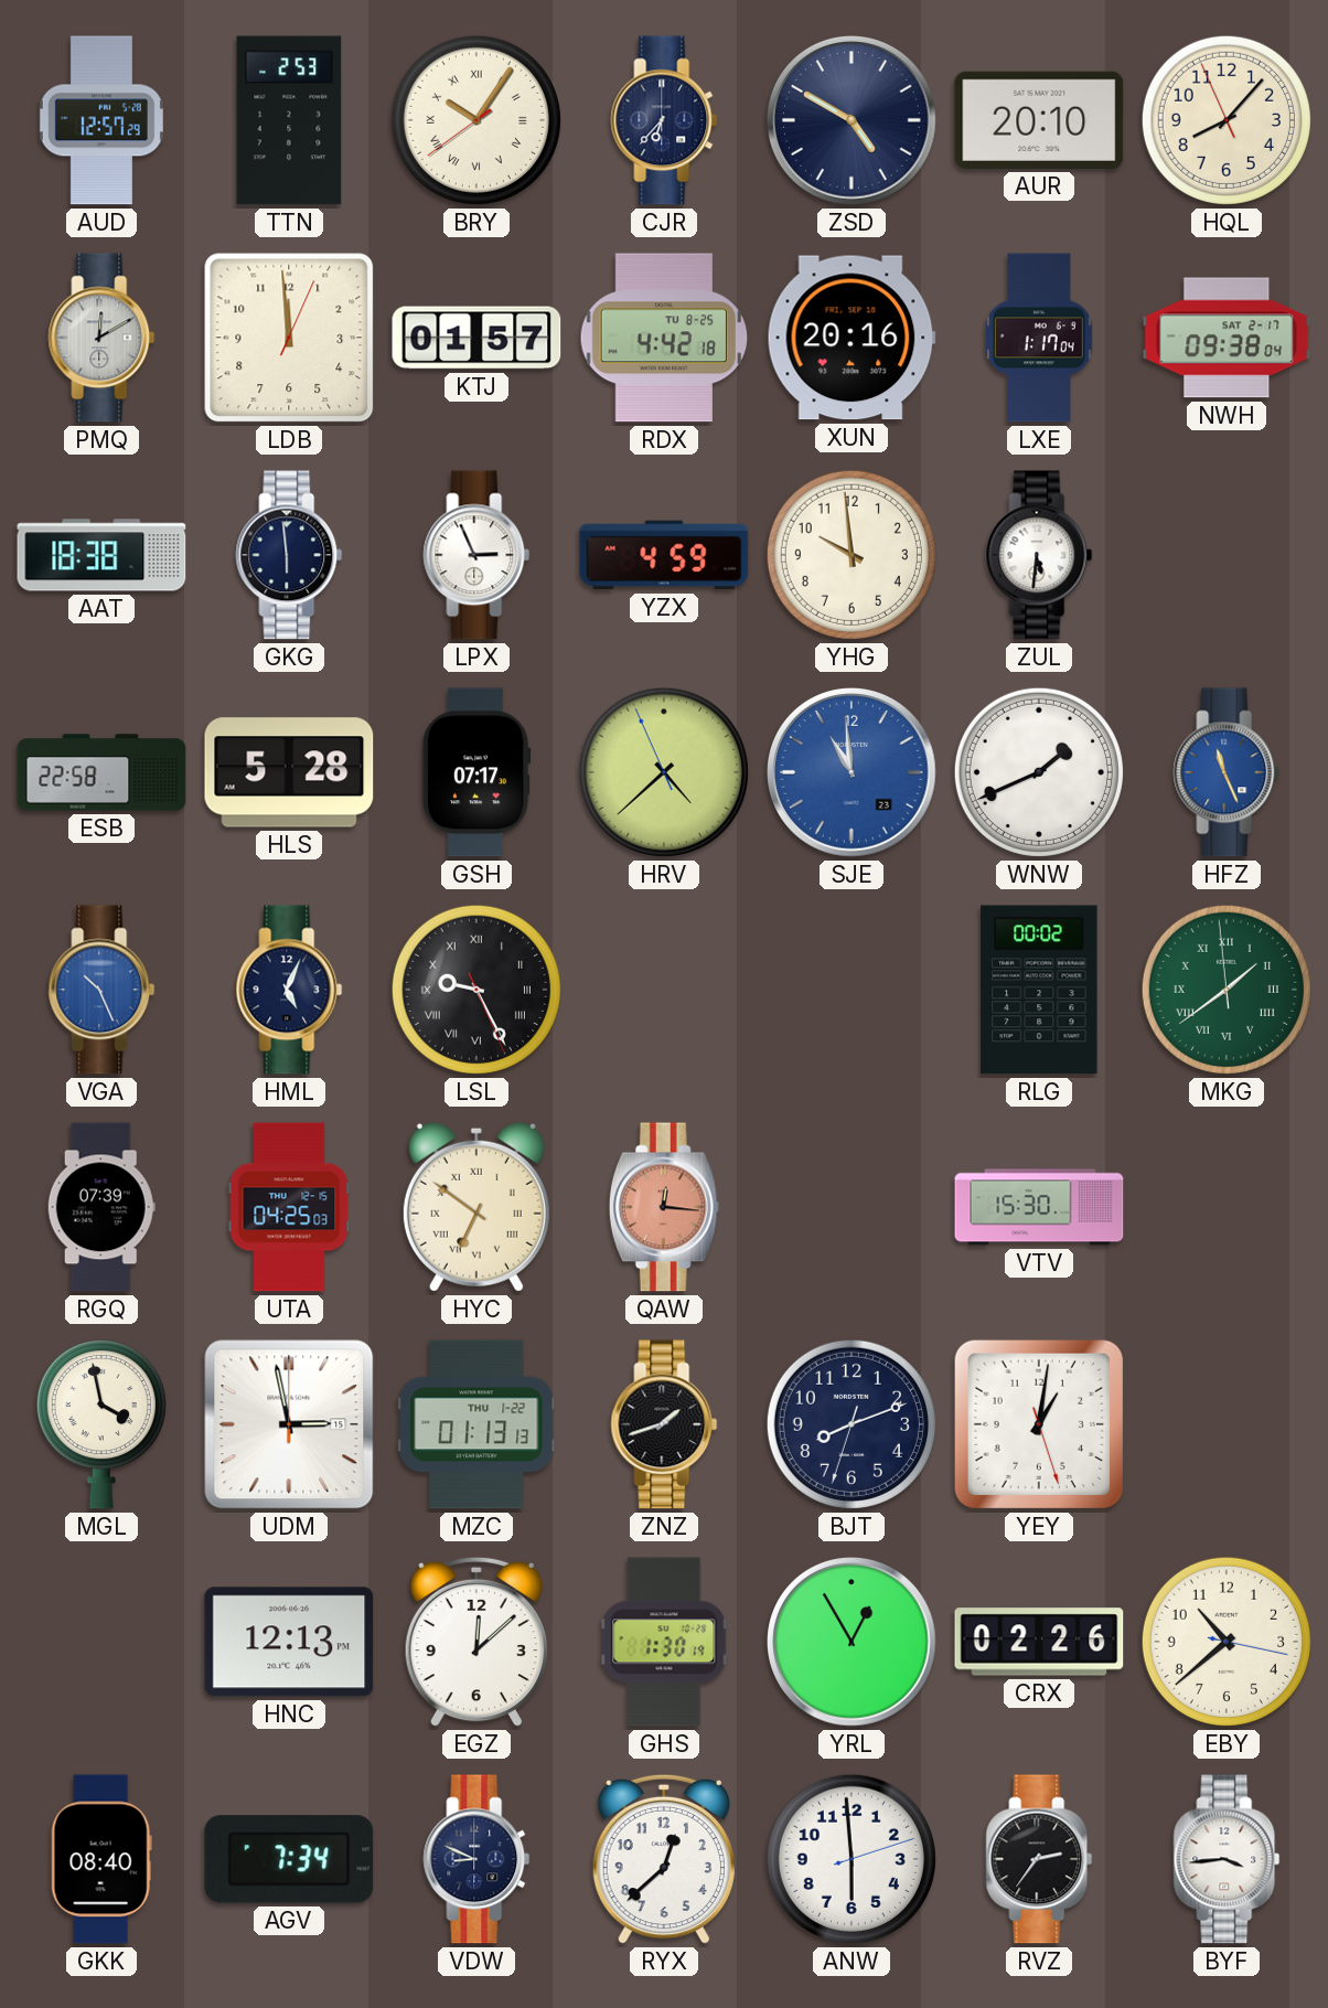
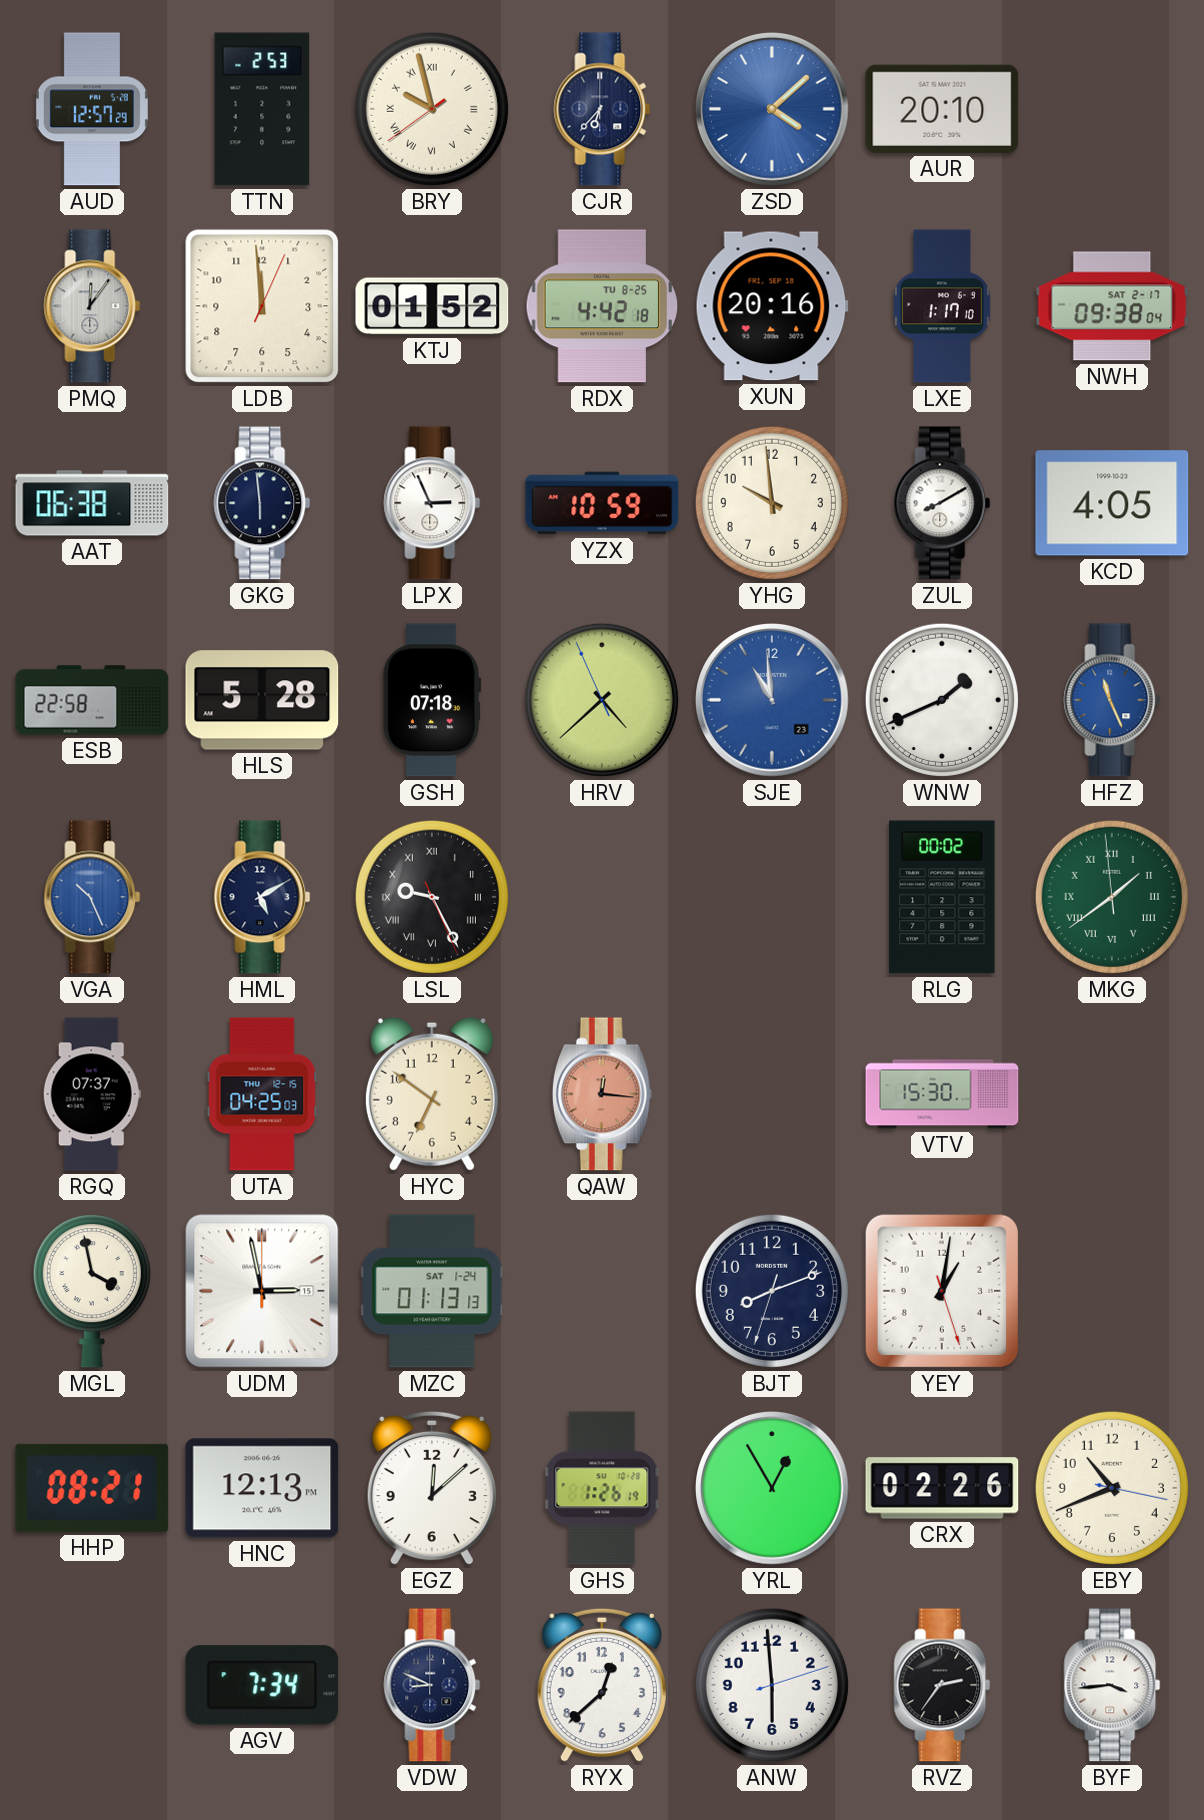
BRY: 10:05 -> 9:57 (432, 109)
ZSD: 4:50 -> 4:08 (773, 110)
ZSD dial: navy -> blue (773, 110)
HQL: 8:06 -> none (1227, 120)
PMQ: 12:10 -> 12:06 (92, 306)
KTJ: 01:57 -> 01:52 (432, 306)
LXE: 1:17:04 -> 1:17:10 (942, 306)
AAT: 18:38 -> 06:38 (92, 503)
YZX: 4:59 -> 10:59 (602, 503)
ZUL: 5:31 -> 8:10 (942, 503)
KCD: none -> 4:05 (1112, 503)
GSH: 07:17 -> 07:18 (432, 700)
HML: 5:04 -> 5:10 (262, 897)
RGQ: 07:39 -> 07:37 (92, 1094)
HYC numerals: Roman -> Arabic (432, 1094)
MZC date: THU 1-22 -> SAT 1-24 (432, 1291)
ZNZ: 1:42 -> none (664, 1424)
HHP: none -> 08:21 (92, 1488)
GHS: 1:30 -> 1:26 (602, 1488)
EBY: 10:38 -> 10:41 (1112, 1488)
GKK: 08:40 -> none (101, 1859)
